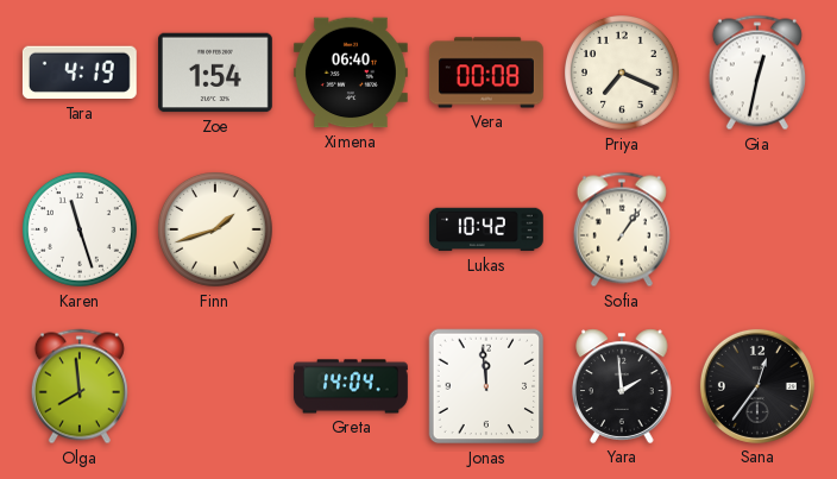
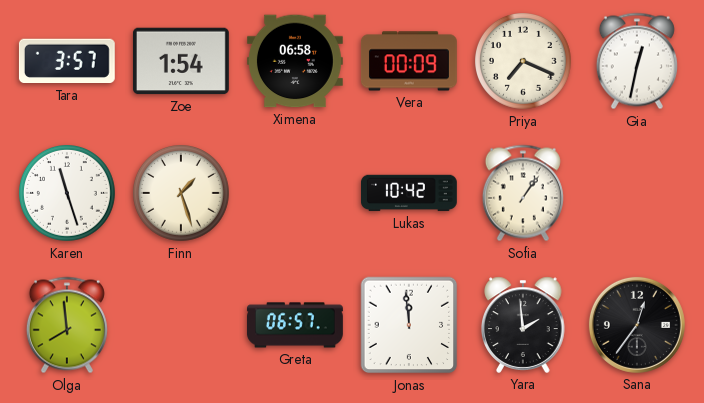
Tara: 4:19 -> 3:57 (67, 61)
Ximena: 06:40 -> 06:58 (295, 61)
Vera: 00:08 -> 00:09 (409, 61)
Finn: 1:42 -> 1:27 (182, 194)
Greta: 14:04 -> 06:57 (295, 325)
